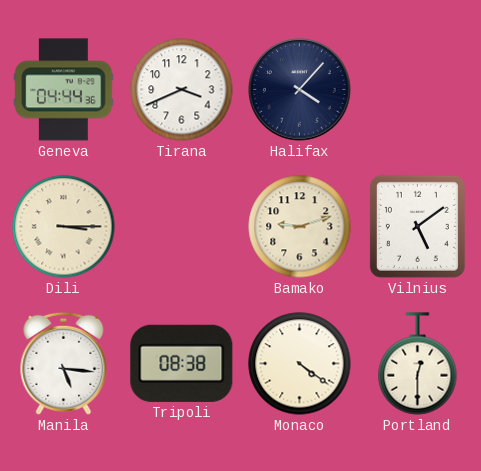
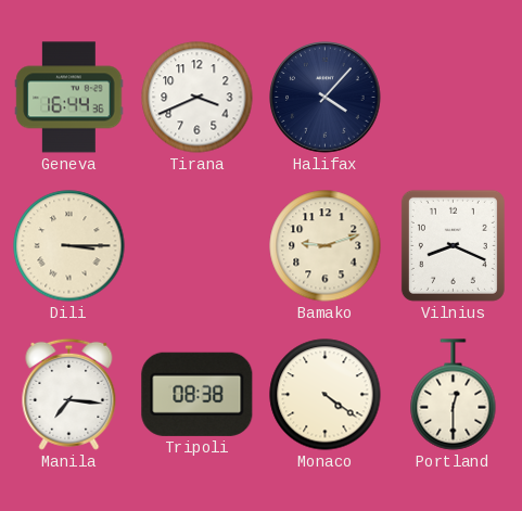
Geneva: 04:44 -> 16:44 (69, 98)
Vilnius: 5:09 -> 8:19 (453, 245)
Manila: 5:16 -> 7:16 (69, 394)
